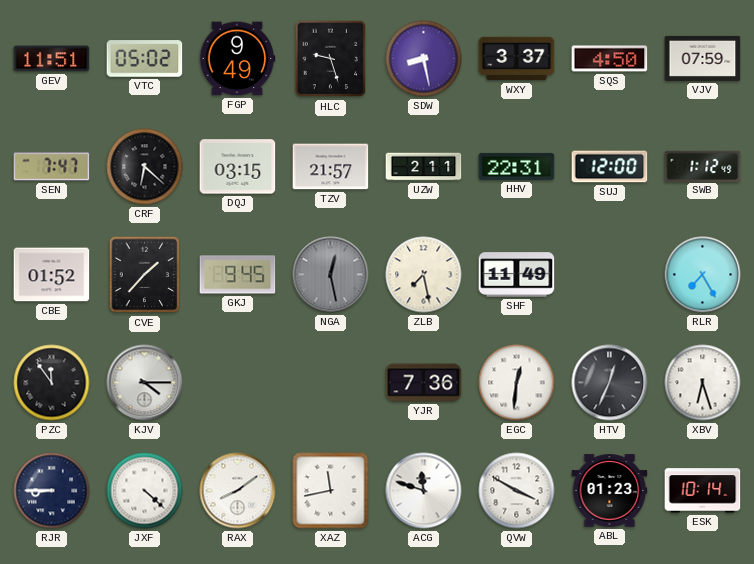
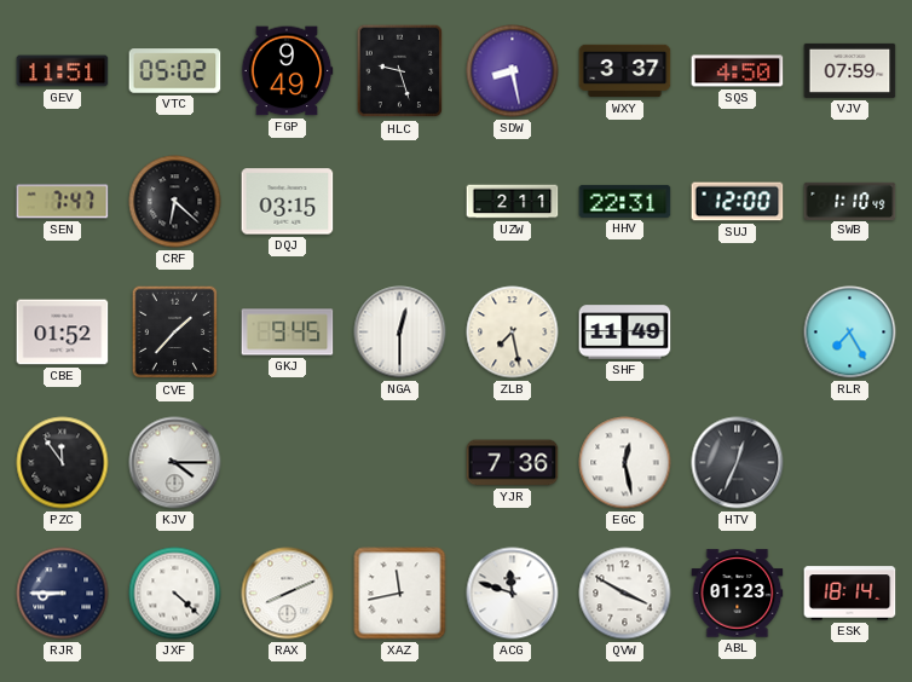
TZV: 21:57 -> none (331, 167)
SWB: 1:12 -> 1:10 (850, 201)
NGA: 12:28 -> 12:30 (400, 333)
NGA dial: grey -> white (400, 333)
EGC: 12:31 -> 12:28 (625, 463)
XBV: 6:27 -> none (703, 383)
RAX: 8:09 -> 8:11 (288, 594)
ESK: 10:14 -> 18:14 (850, 594)
